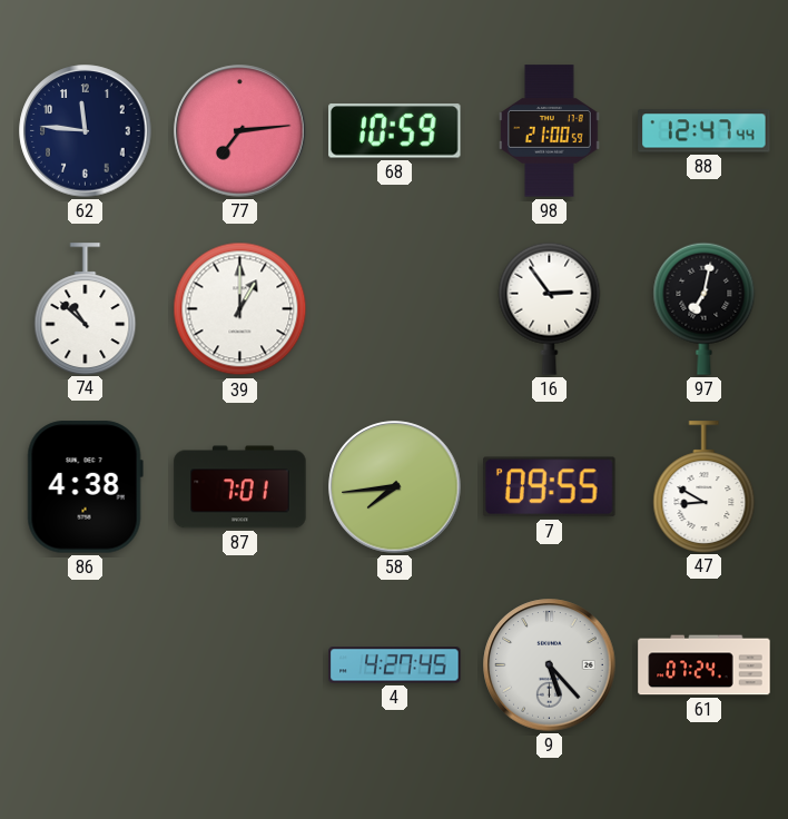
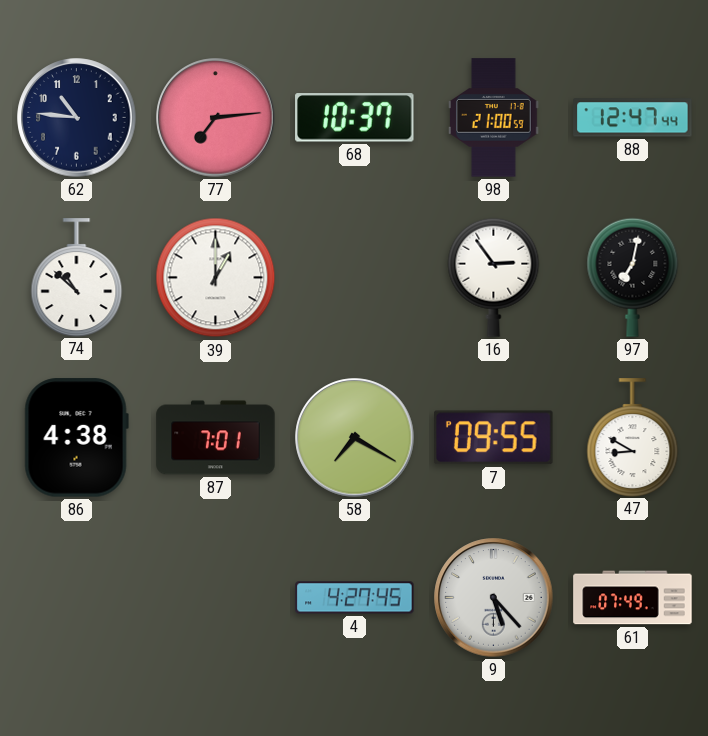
62: 11:46 -> 10:46 (77, 118)
68: 10:59 -> 10:37 (355, 118)
58: 7:44 -> 7:20 (355, 438)
61: 07:24 -> 07:49 (633, 598)
